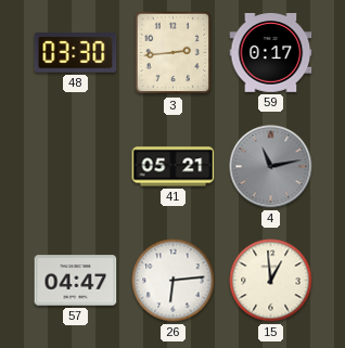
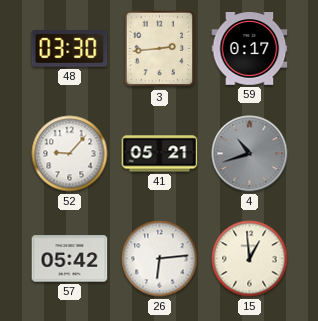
52: none -> 9:07 (70, 154)
4: 11:13 -> 10:42 (250, 154)
57: 04:47 -> 05:42 (70, 259)
